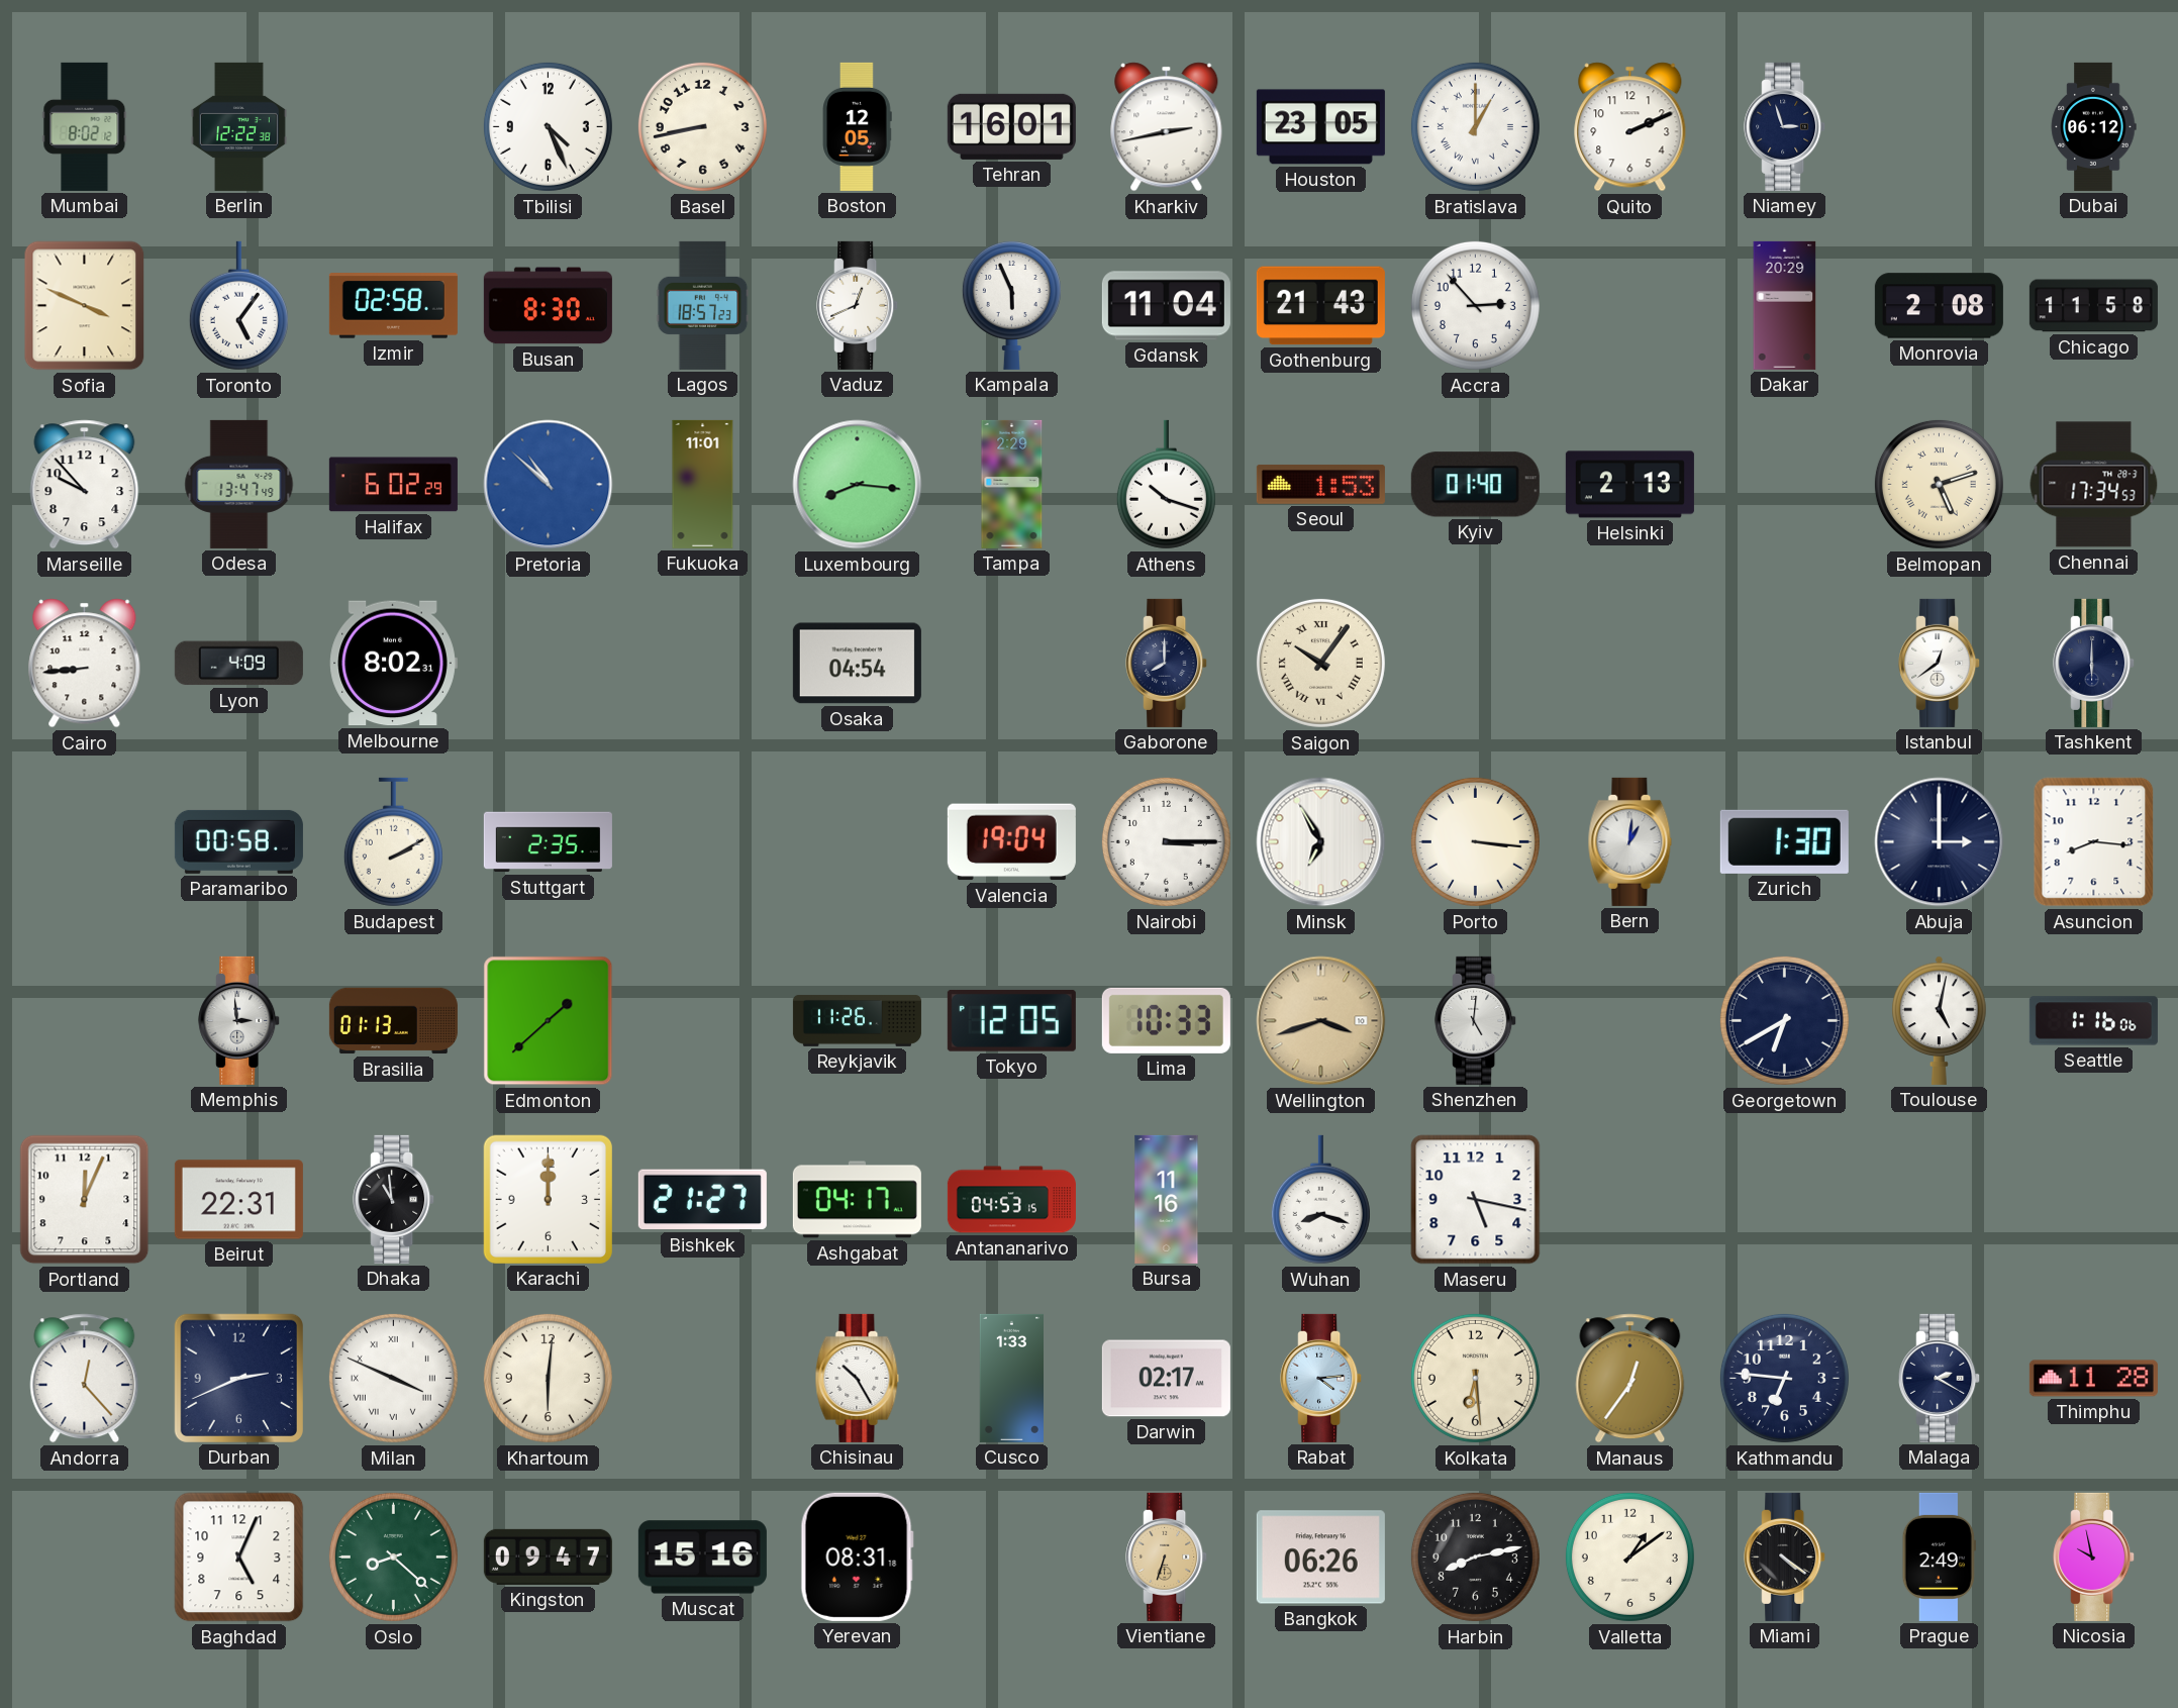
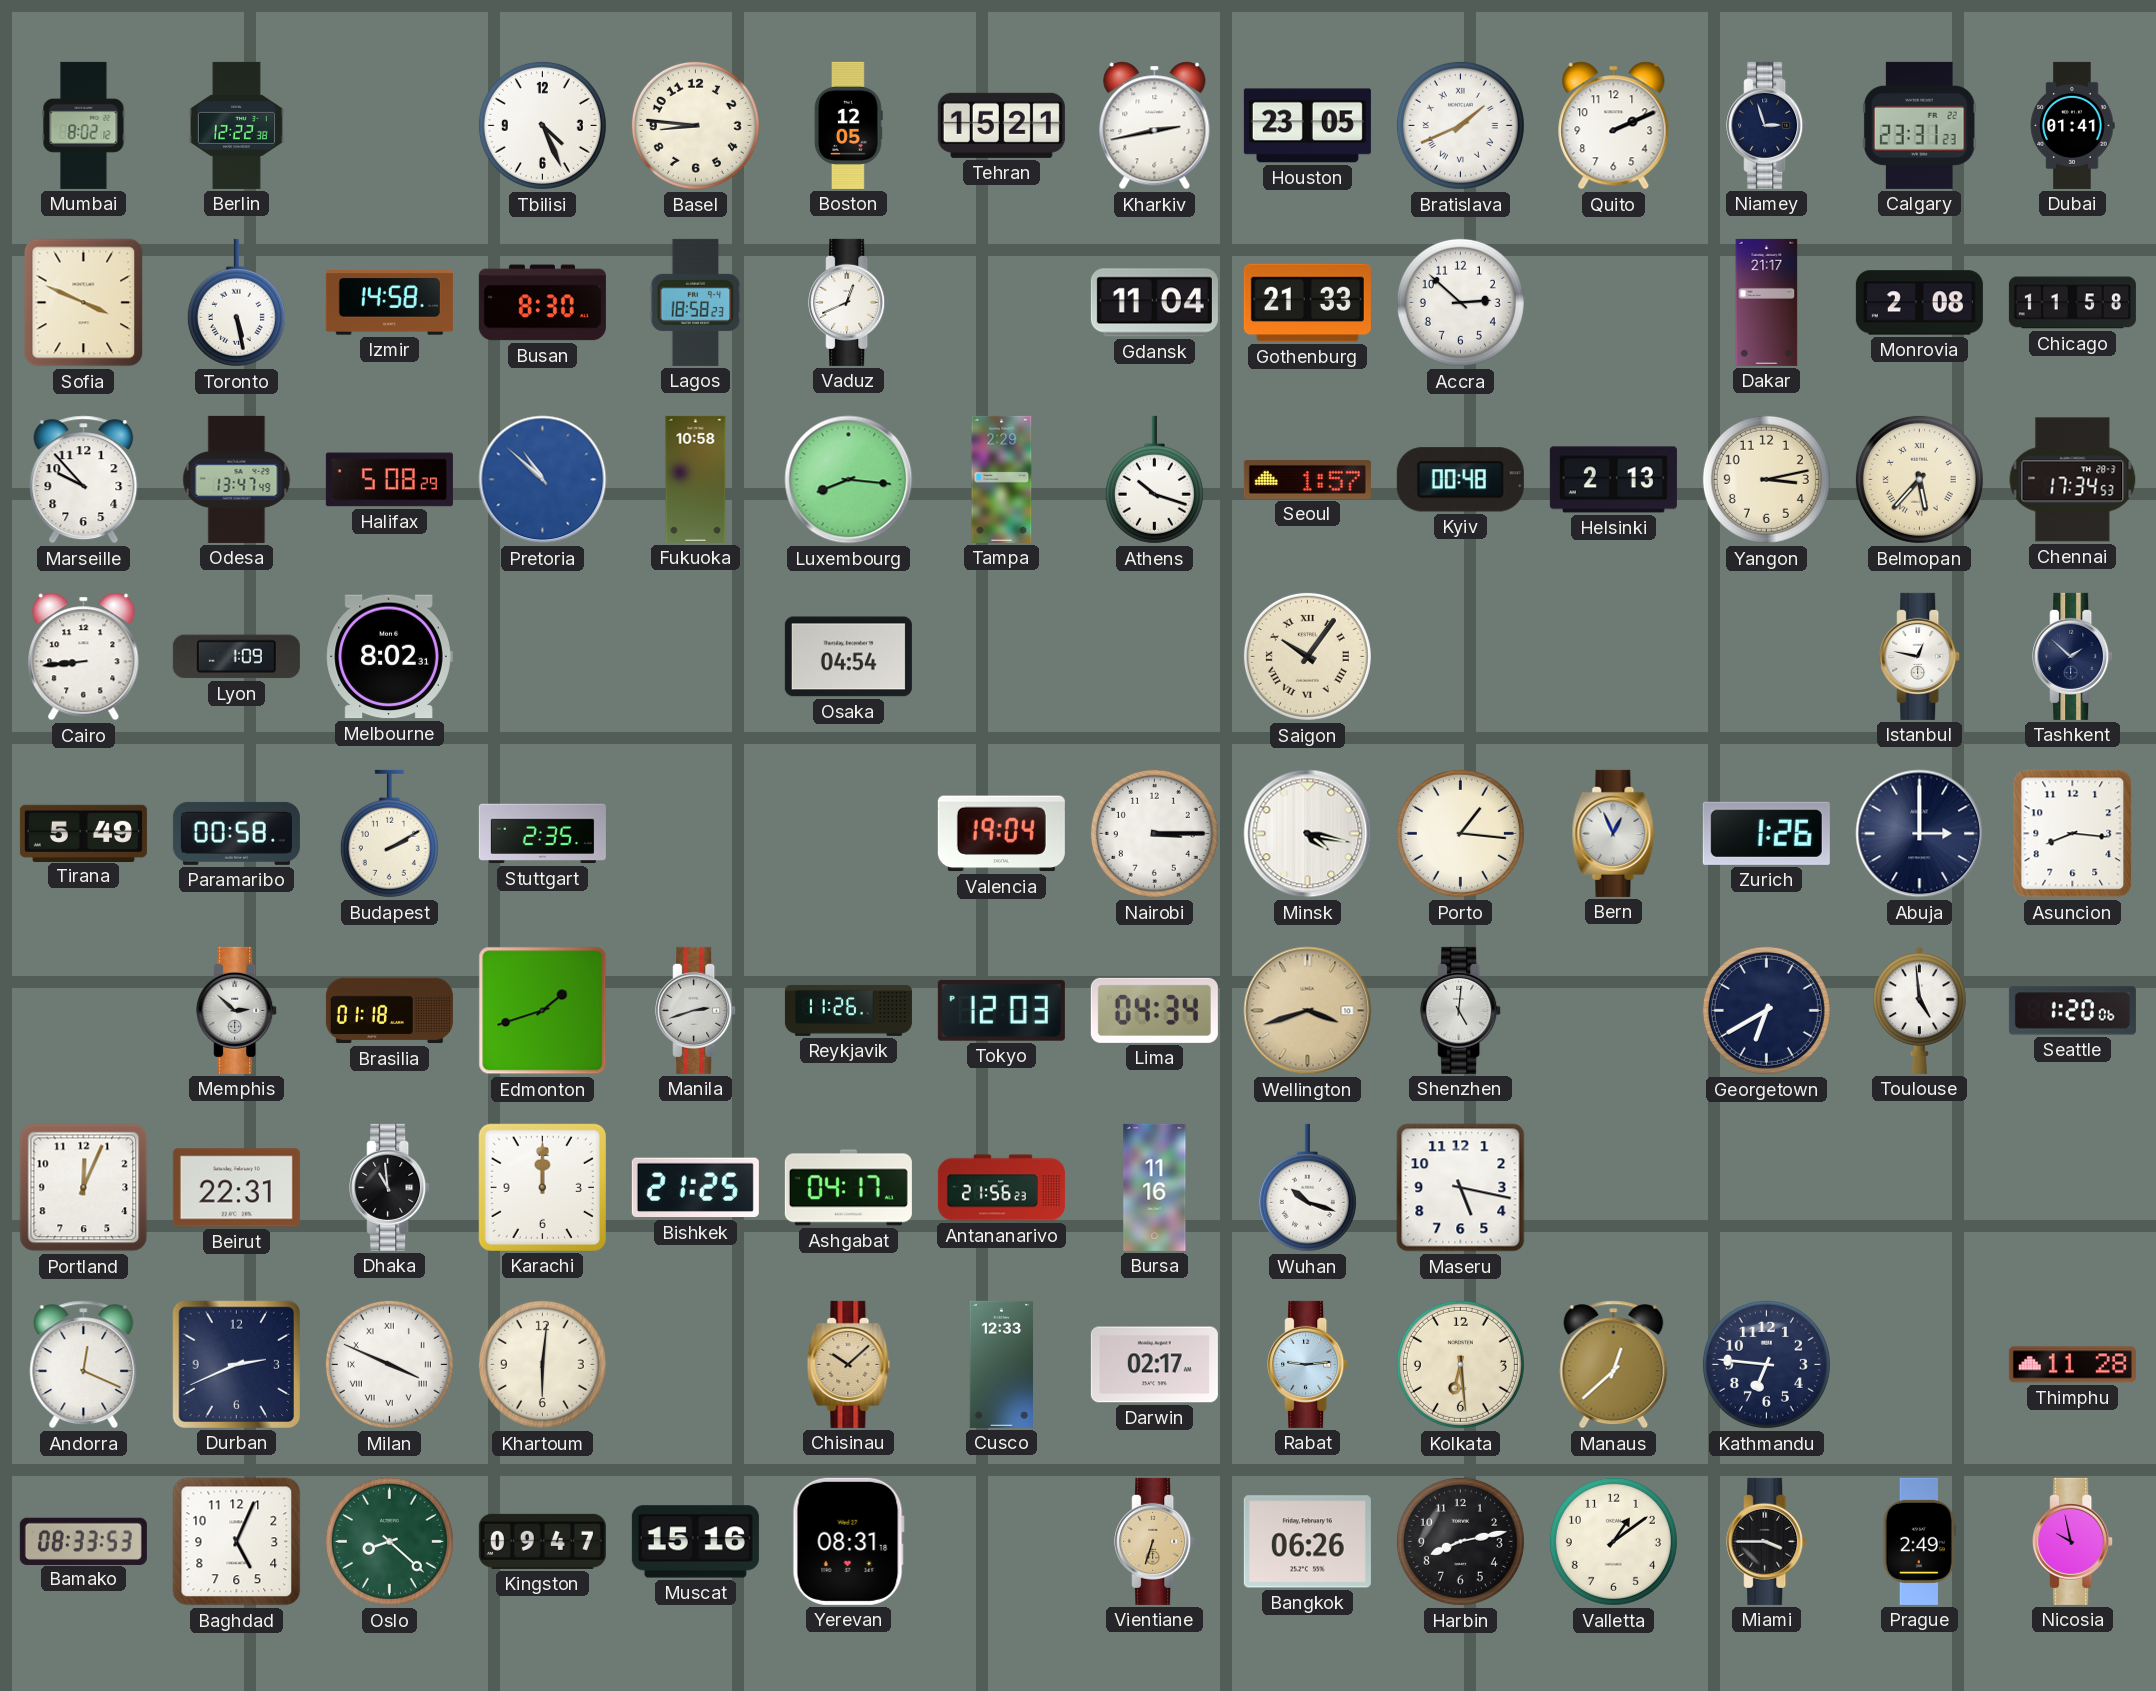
Basel: 8:43 -> 8:46 (695, 125)
Tehran: 16:01 -> 15:21 (1001, 125)
Bratislava: 1:00 -> 1:41 (1460, 125)
Calgary: none -> 23:31 (1919, 125)
Dubai: 06:12 -> 01:41 (2072, 125)
Toronto: 5:06 -> 5:28 (236, 303)
Izmir: 02:58 -> 14:58 (389, 303)
Lagos: 18:57 -> 18:58 (696, 302)
Kampala: 5:56 -> none (1011, 305)
Gothenburg: 21:43 -> 21:33 (1307, 303)
Accra: 2:53 -> 2:52 (1460, 302)
Dakar: 20:29 -> 21:17 (1767, 302)
Halifax: 6:02 -> 5:08 (389, 480)
Fukuoka: 11:01 -> 10:58 (696, 479)
Seoul: 1:53 -> 1:57 (1307, 479)
Kyiv: 01:40 -> 00:48 (1460, 480)
Yangon: none -> 3:13 (1766, 479)
Belmopan: 5:12 -> 5:37 (1919, 479)
Lyon: 4:09 -> 1:09 (236, 657)
Gaborone: 8:00 -> none (1167, 663)
Istanbul: 12:39 -> 12:47 (1920, 656)
Tashkent: 6:00 -> 1:52 (2073, 656)
Tirana: none -> 5:49 (83, 833)
Minsk: 6:55 -> 4:17 (1308, 834)
Porto: 3:16 -> 1:16 (1460, 833)
Bern: 1:01 -> 12:56 (1614, 833)
Zurich: 1:30 -> 1:26 (1766, 833)
Memphis: 2:59 -> 2:52 (237, 1010)
Brasilia: 01:13 -> 01:18 (389, 1011)
Edmonton: 1:38 -> 1:42 (543, 1011)
Manila: none -> 2:42 (696, 1010)
Tokyo: 12:05 -> 12:03 (1001, 1010)
Lima: 10:33 -> 04:34 (1154, 1010)
Toulouse: 5:02 -> 4:59 (1920, 1010)
Seattle: 1:16 -> 1:20 (2072, 1011)
Bishkek: 21:27 -> 21:25 (695, 1188)
Antananarivo: 04:53 -> 21:56 (1001, 1188)
Wuhan: 8:18 -> 10:18 (1307, 1188)
Andorra: 12:23 -> 12:19 (84, 1365)
Chisinau: 10:25 -> 10:08 (849, 1364)
Chisinau dial: white -> champagne (849, 1364)
Cusco: 1:33 -> 12:33 (1001, 1364)
Rabat: 4:14 -> 9:14 (1308, 1364)
Manaus: 12:36 -> 12:38 (1614, 1365)
Malaga: 2:20 -> none (1940, 1378)
Bamako: none -> 08:33 (83, 1541)
Miami: 4:21 -> 3:45 (1767, 1541)
